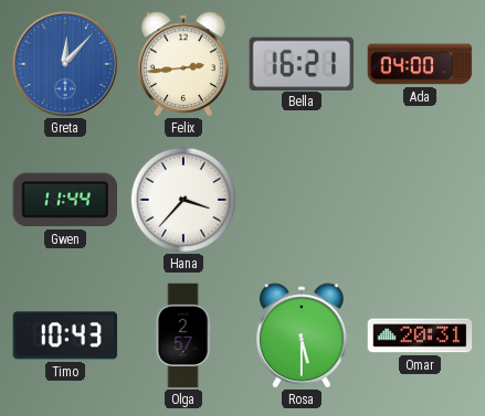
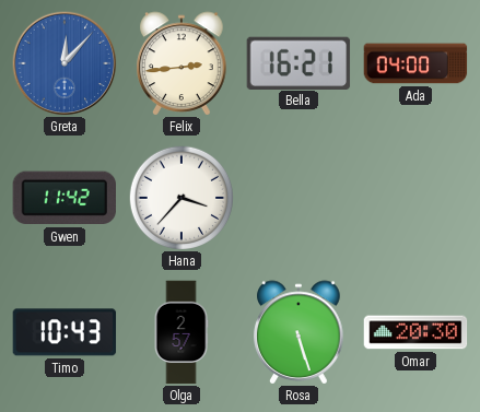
Gwen: 11:44 -> 11:42 (63, 198)
Rosa: 5:30 -> 5:27 (298, 332)
Omar: 20:31 -> 20:30 (415, 332)
